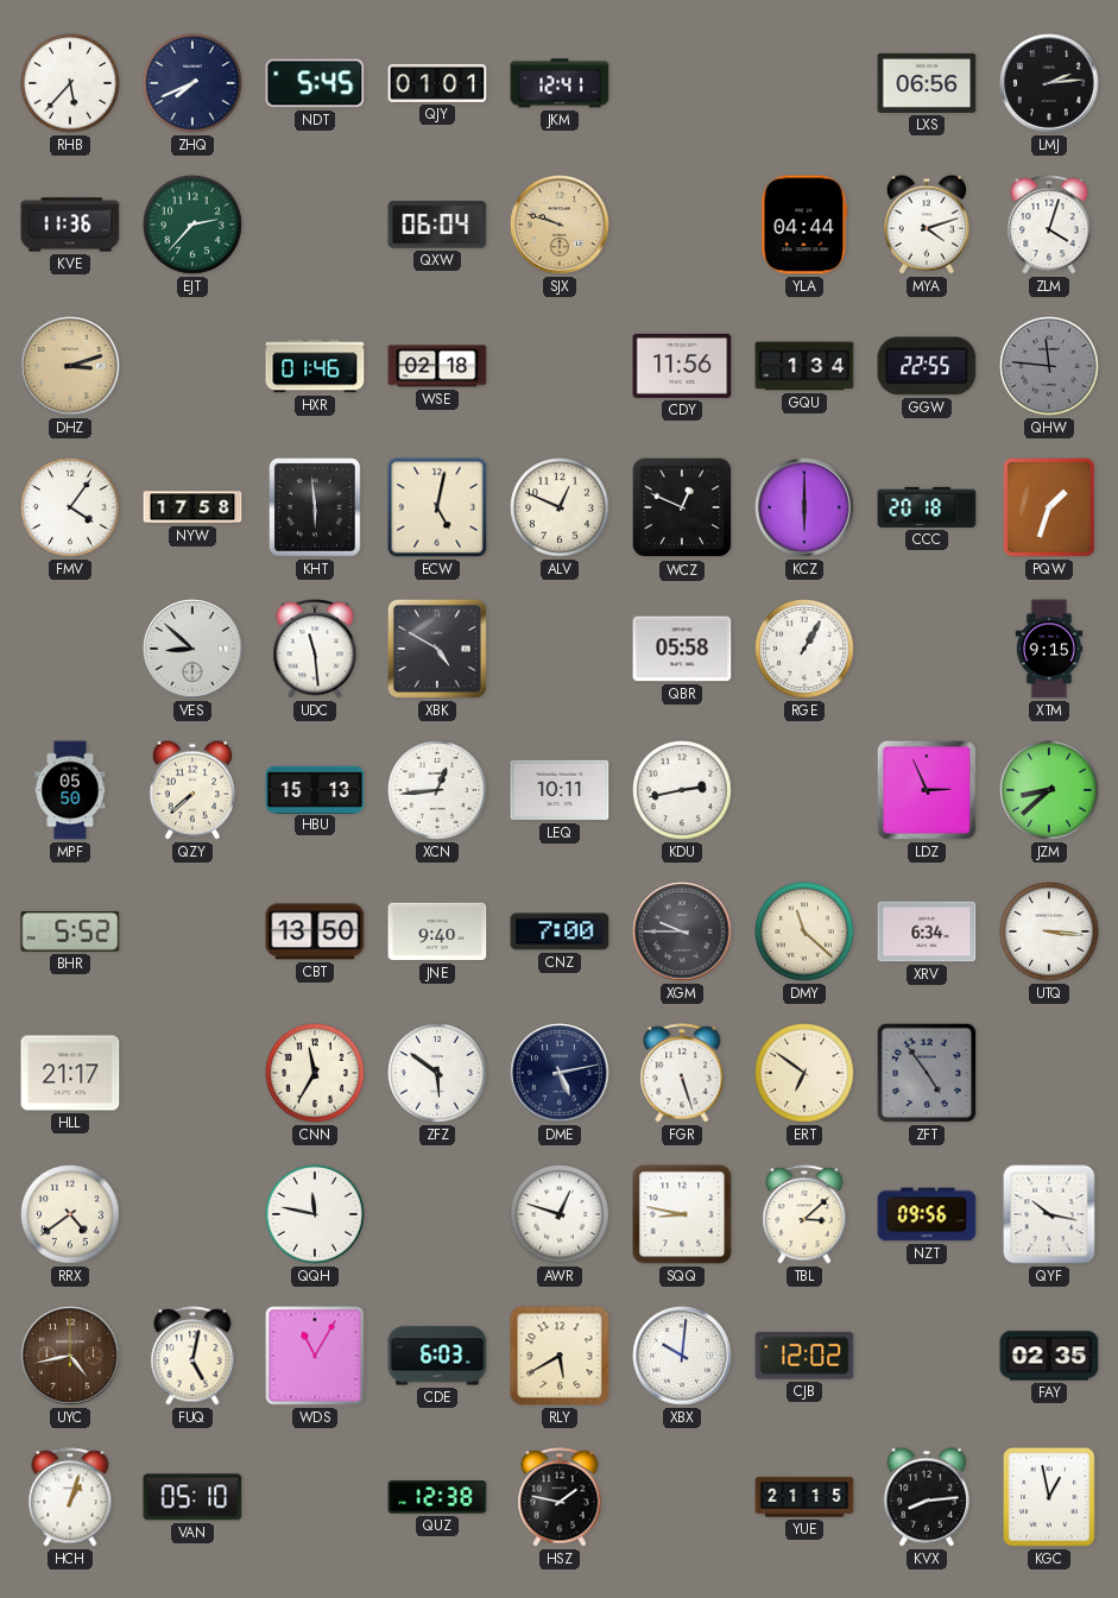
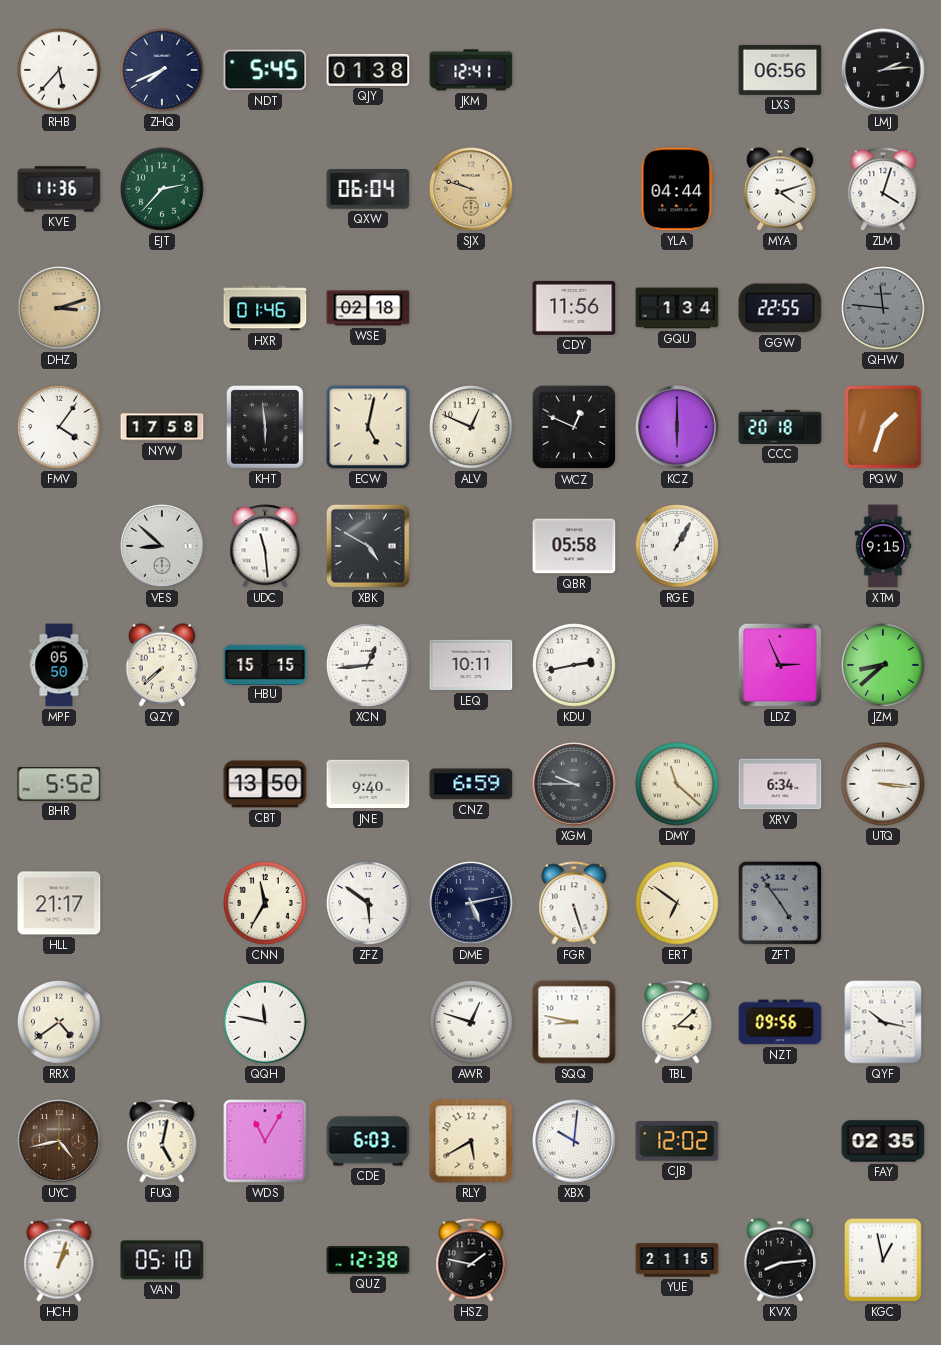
QJY: 01:01 -> 01:38 (368, 70)
HBU: 15:13 -> 15:15 (265, 664)
CNZ: 7:00 -> 6:59 (471, 784)
